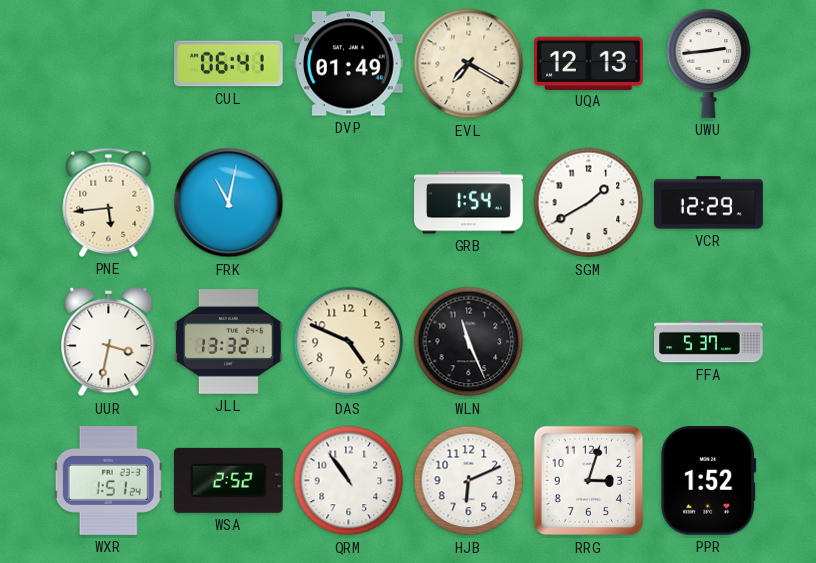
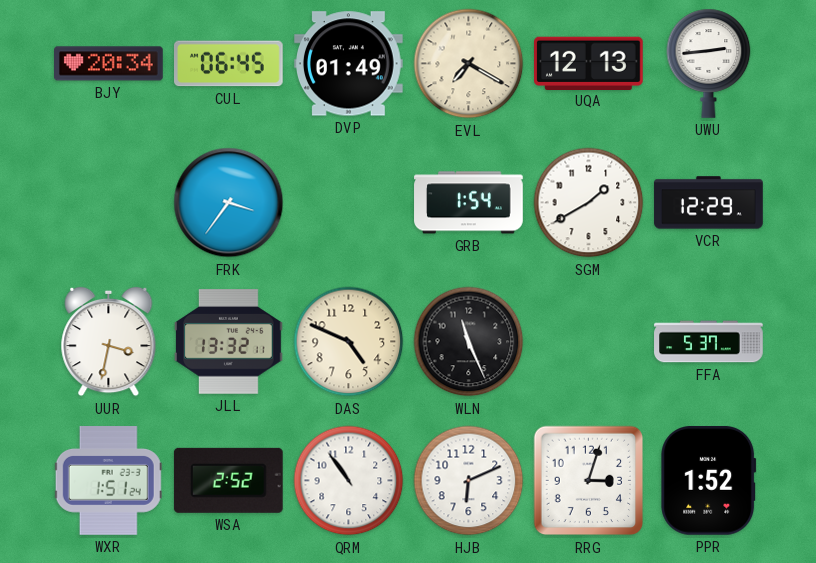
BJY: none -> 20:34 (109, 64)
CUL: 06:41 -> 06:45 (229, 64)
PNE: 5:44 -> none (109, 202)
FRK: 11:02 -> 3:36 (229, 203)
